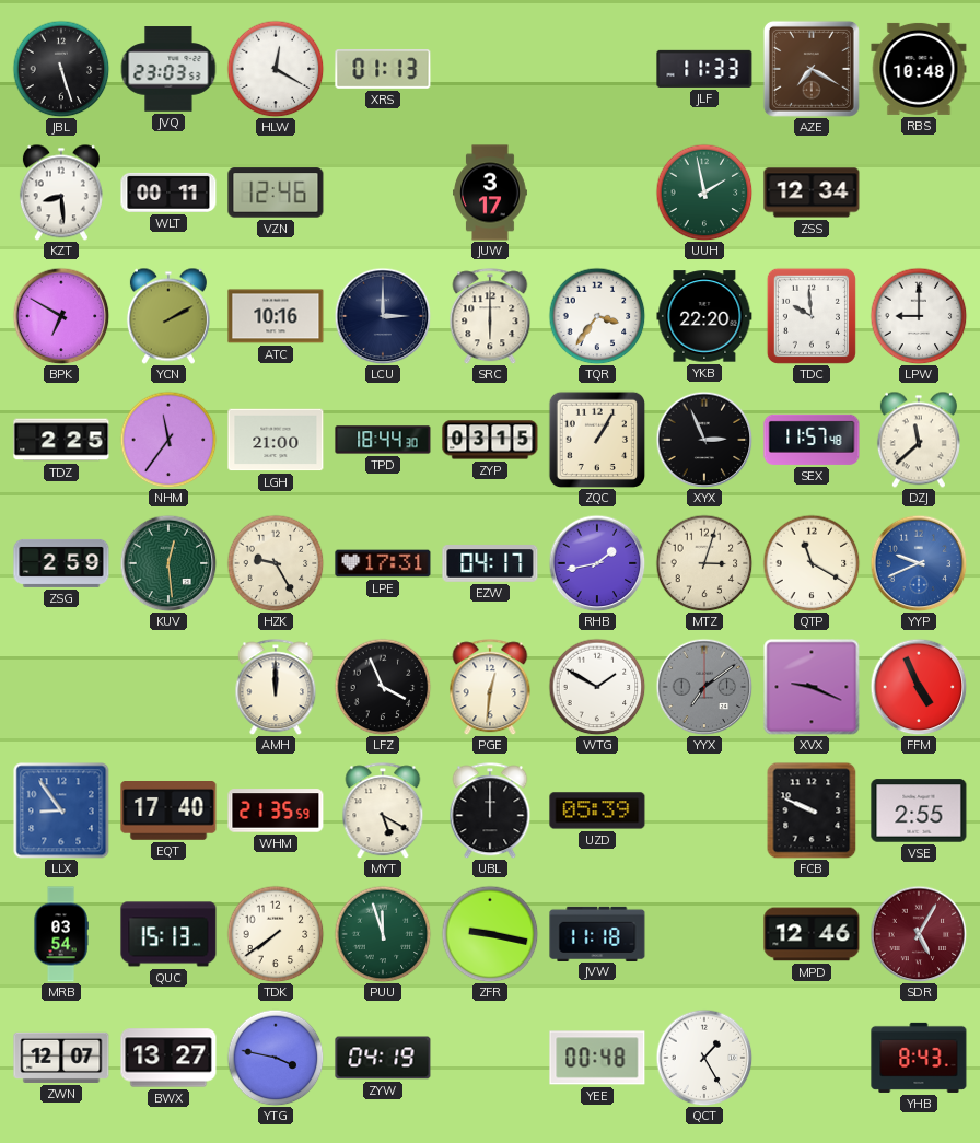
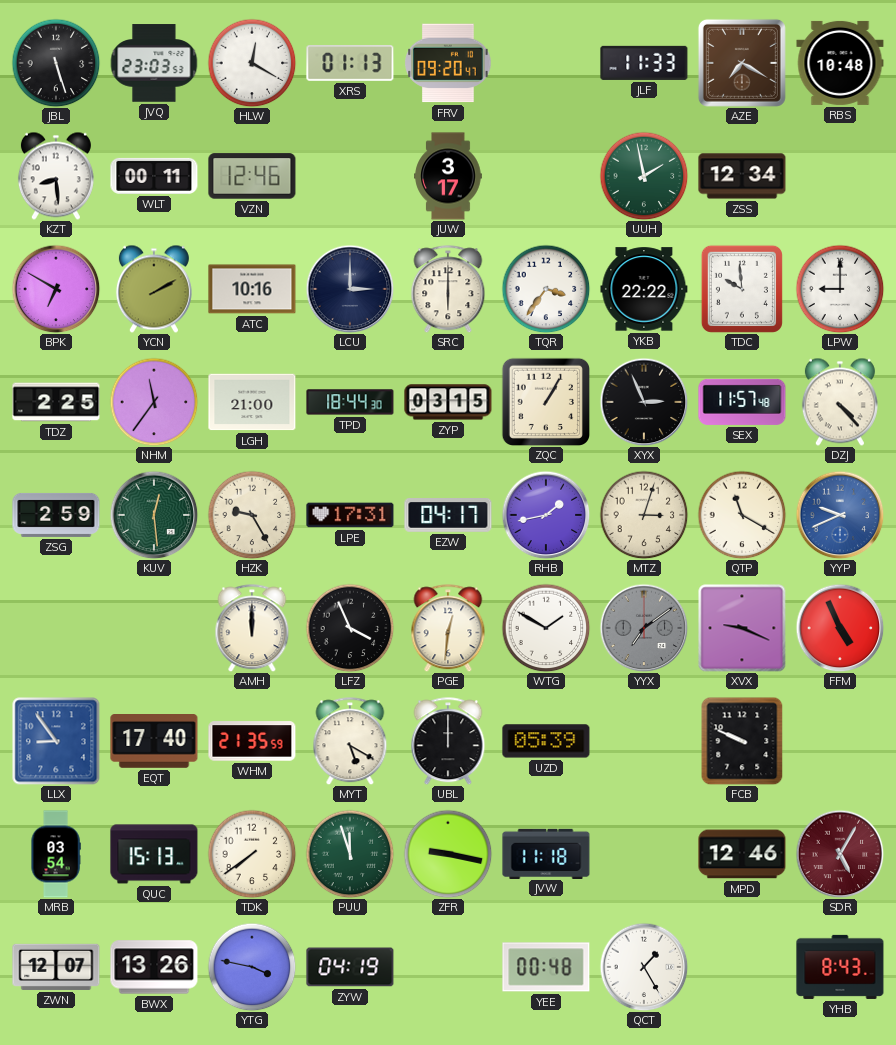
FRV: none -> 09:20 (448, 63)
YKB: 22:20 -> 22:22 (644, 289)
DZJ: 11:38 -> 4:23 (840, 402)
VSE: 2:55 -> none (919, 810)
BWX: 13:27 -> 13:26 (154, 967)
